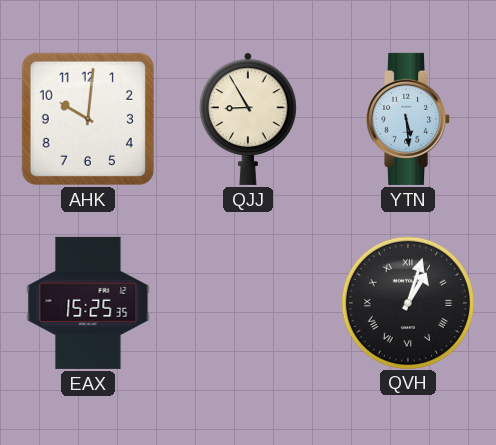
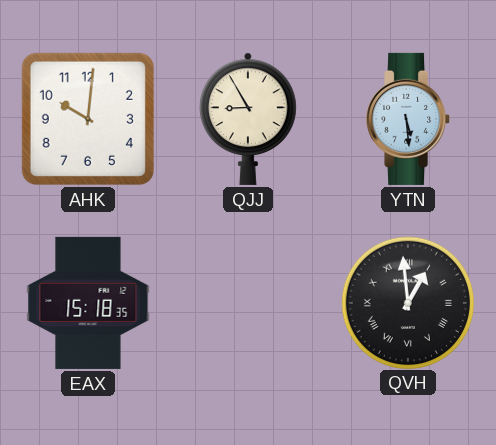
EAX: 15:25 -> 15:18 (88, 303)
QVH: 1:03 -> 12:59 (407, 302)
